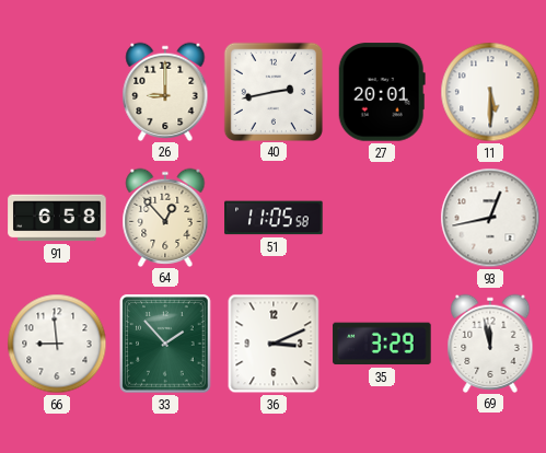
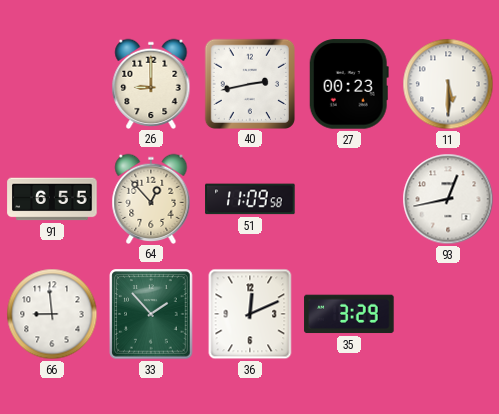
27: 20:01 -> 00:23 (349, 84)
91: 6:58 -> 6:55 (52, 199)
51: 11:05 -> 11:09 (250, 199)
36: 3:11 -> 12:11 (250, 314)
69: 11:58 -> none (490, 342)
